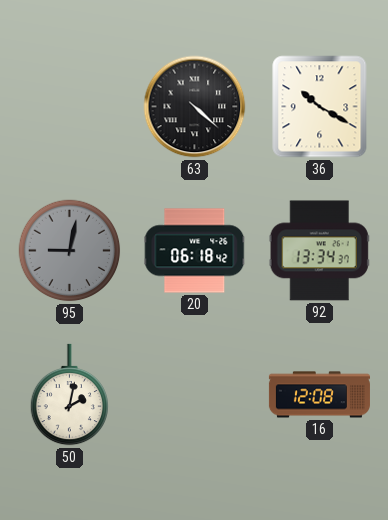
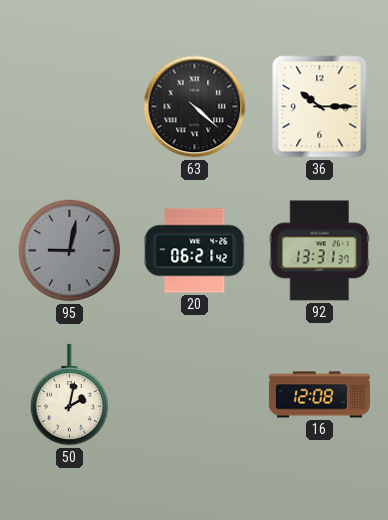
36: 10:20 -> 10:15 (320, 107)
20: 06:18 -> 06:21 (195, 251)
92: 13:34 -> 13:31 (319, 251)
